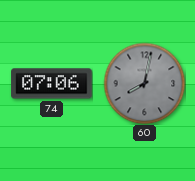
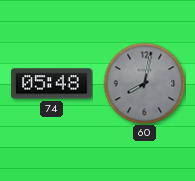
74: 07:06 -> 05:48 (52, 84)
